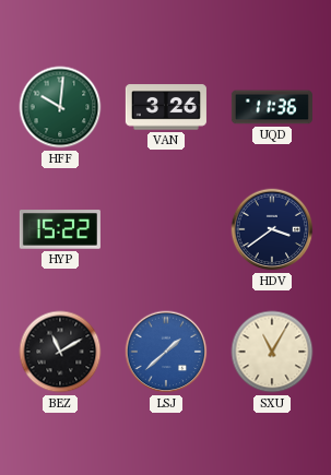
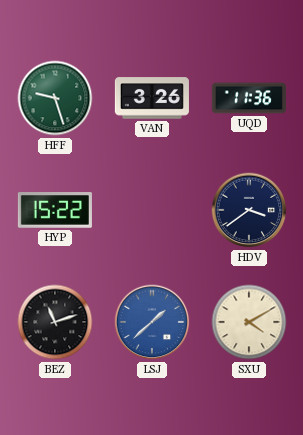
HFF: 10:01 -> 9:27 (55, 98)
BEZ: 11:10 -> 11:12 (55, 322)
SXU: 11:05 -> 4:10 (249, 322)
